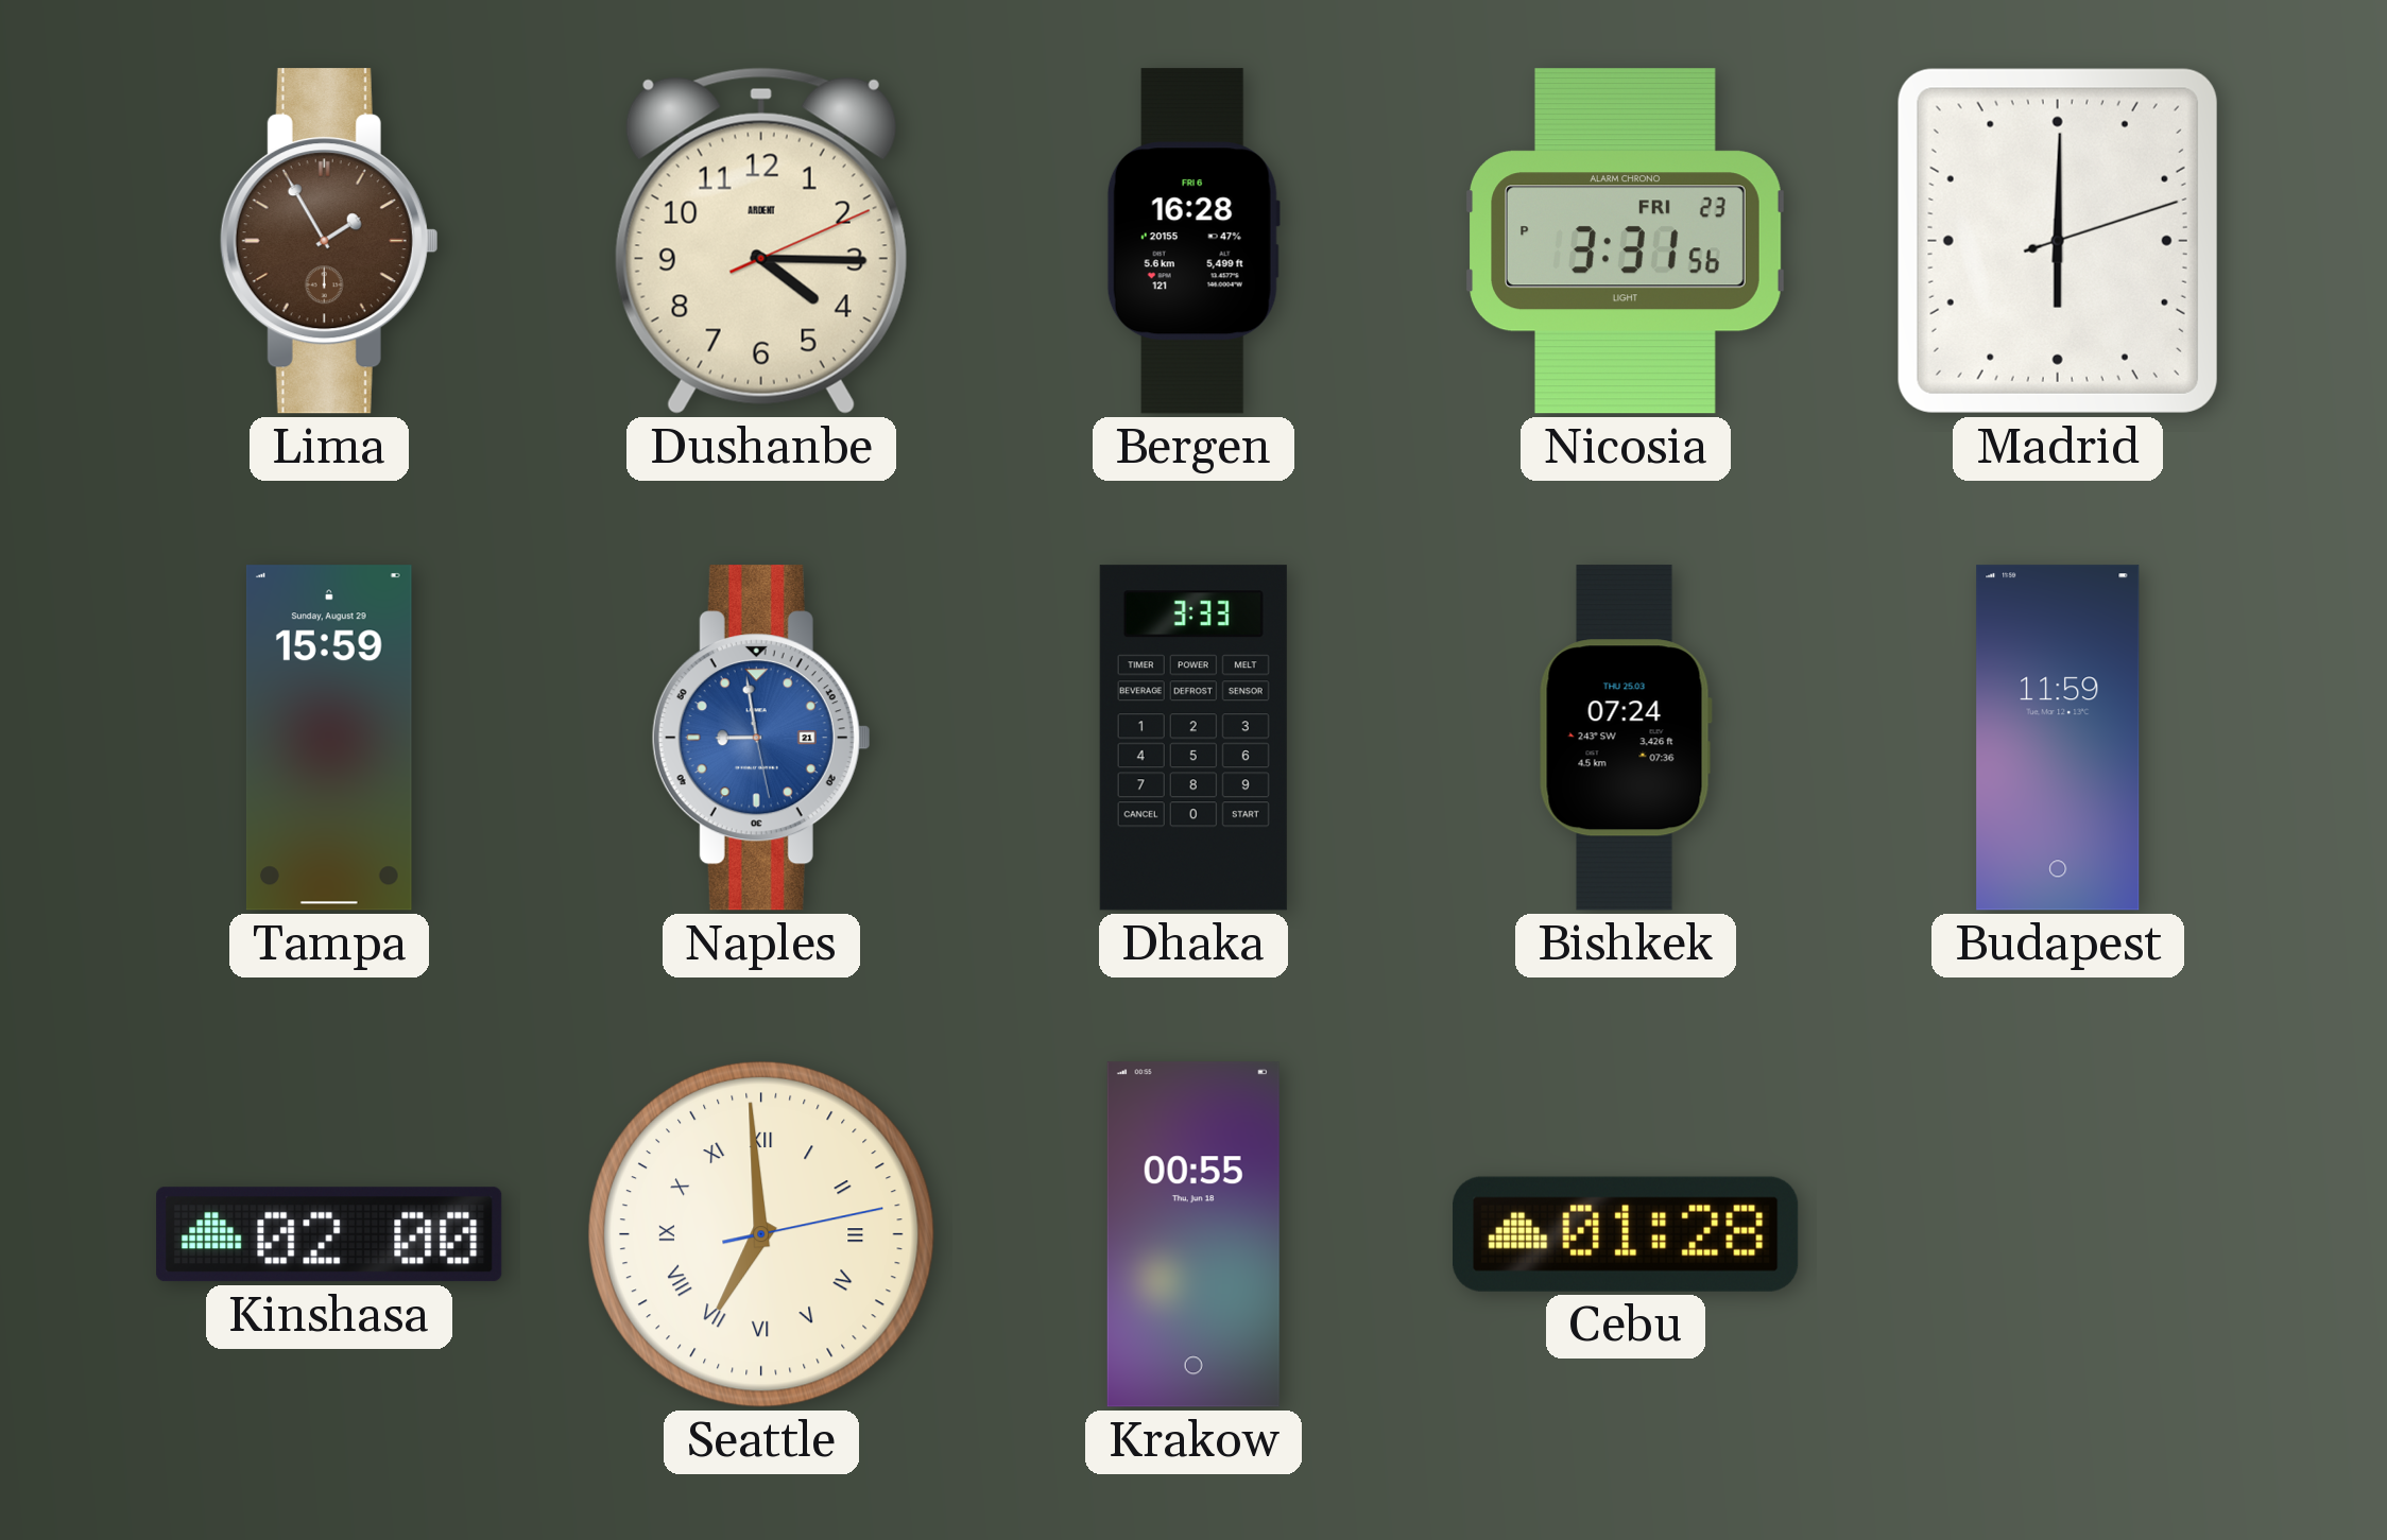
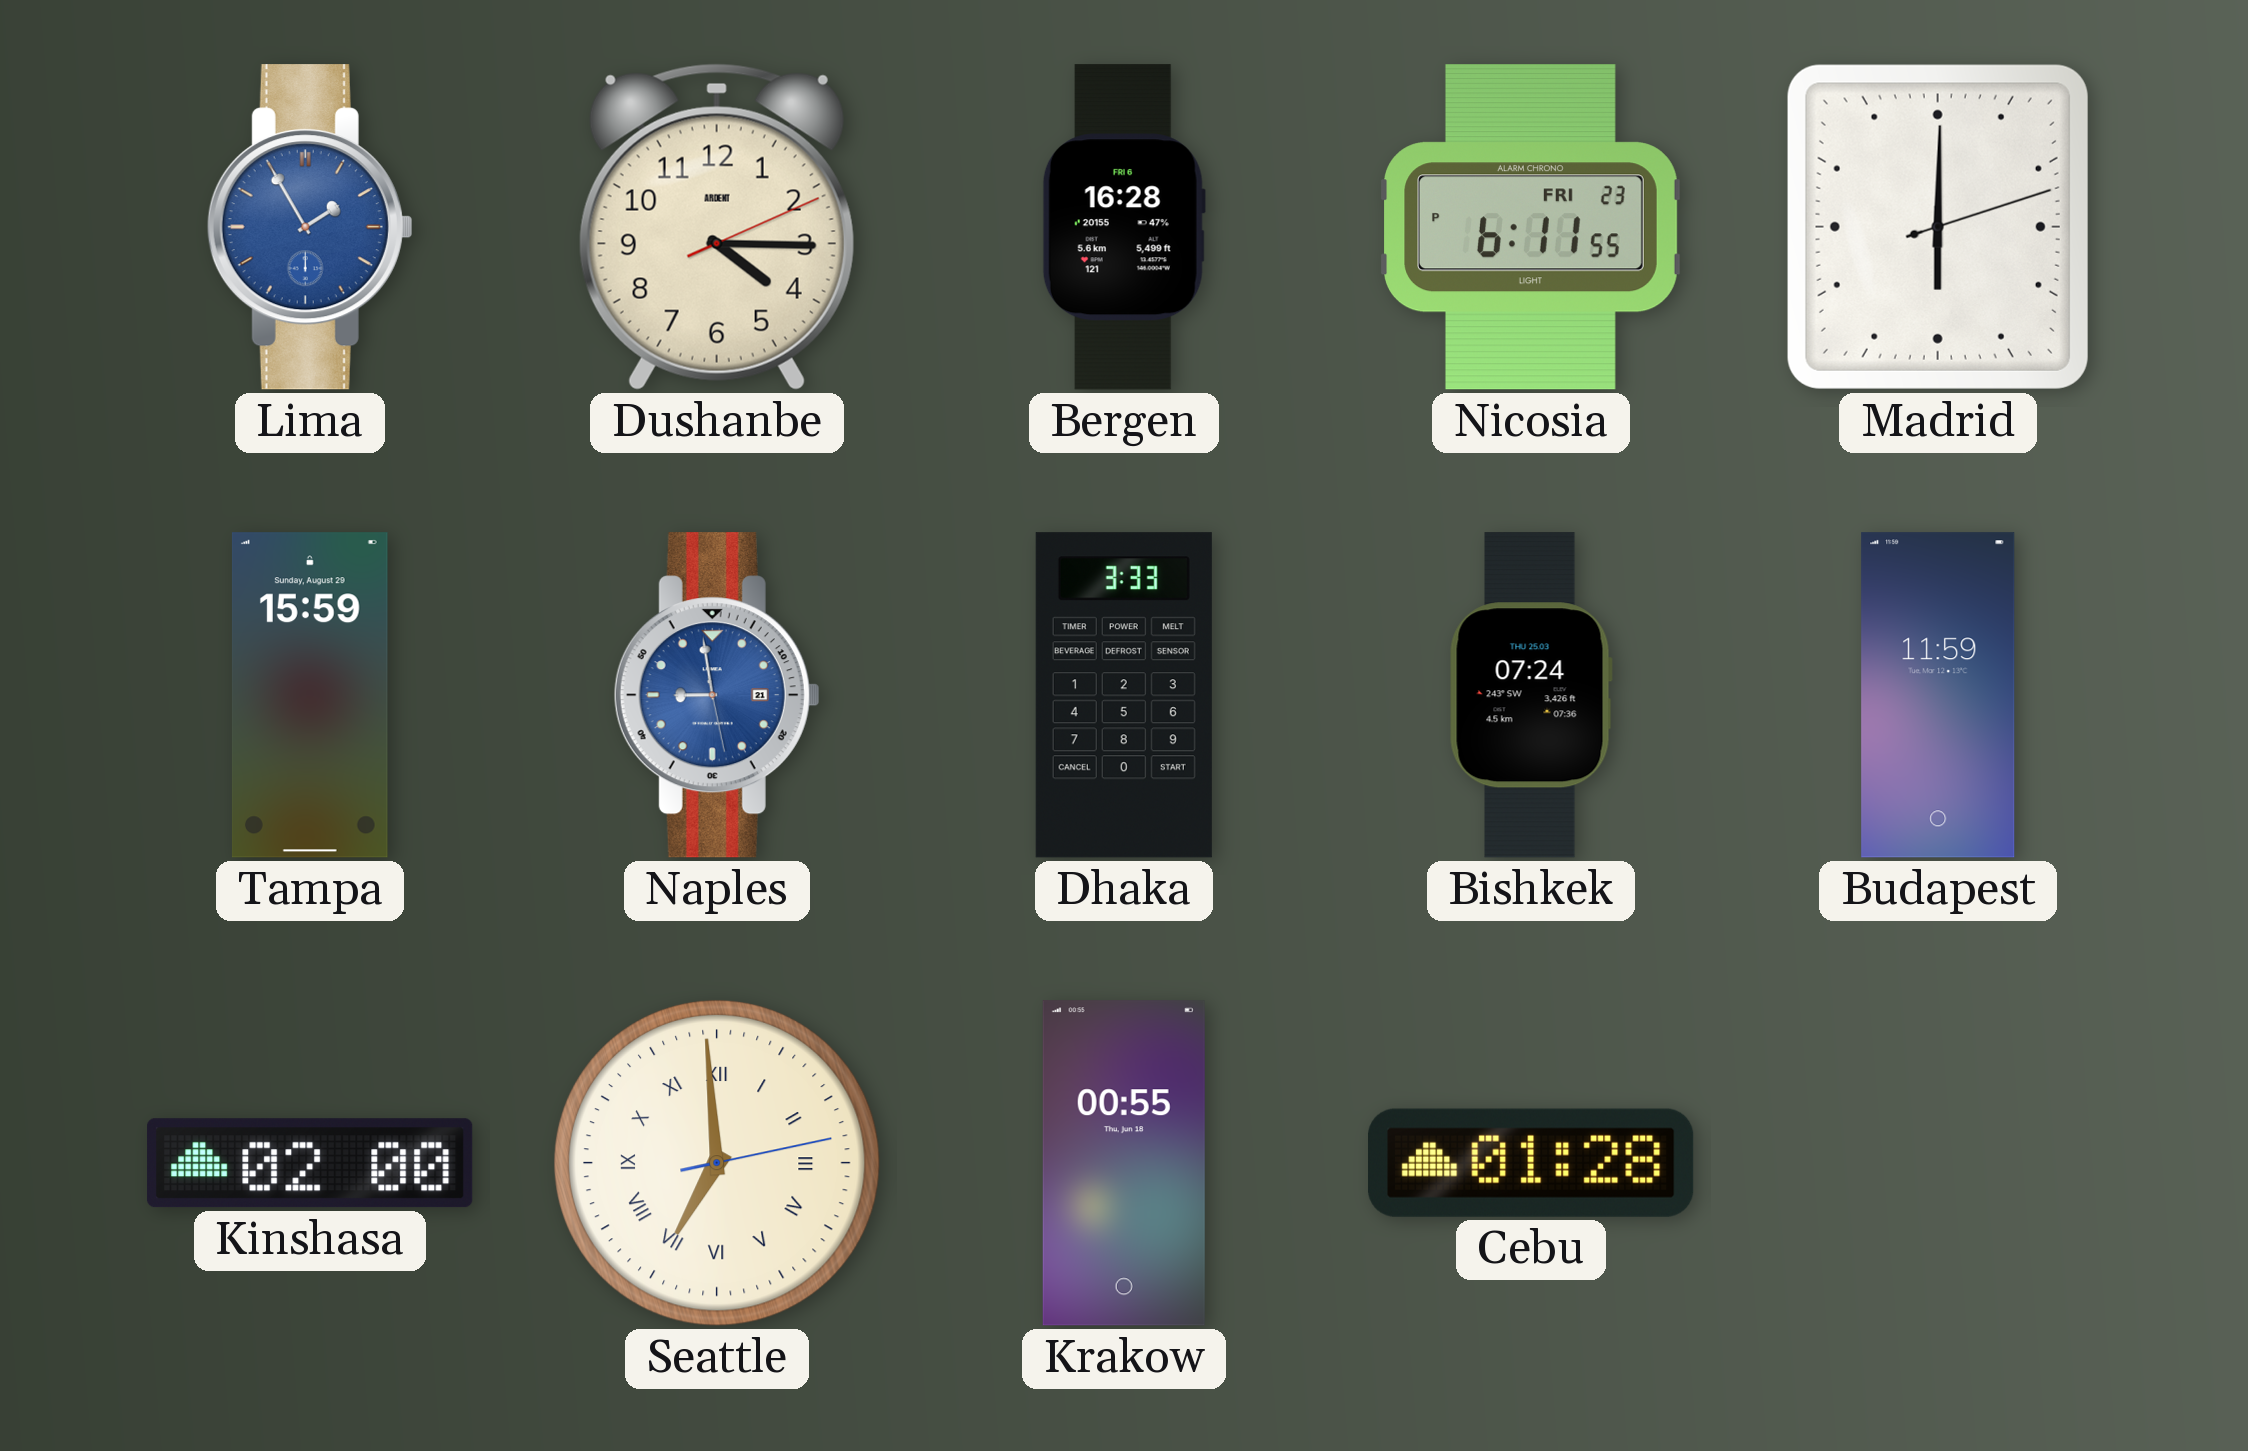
Lima dial: brown -> blue (310, 227)
Nicosia: 3:31 -> 6:11 (1531, 227)
